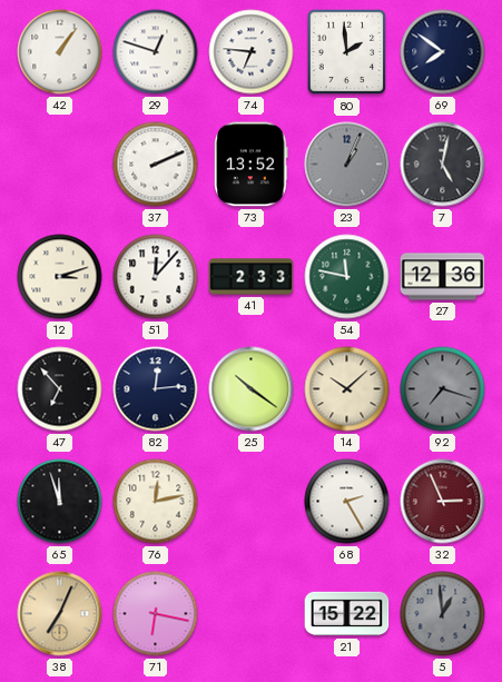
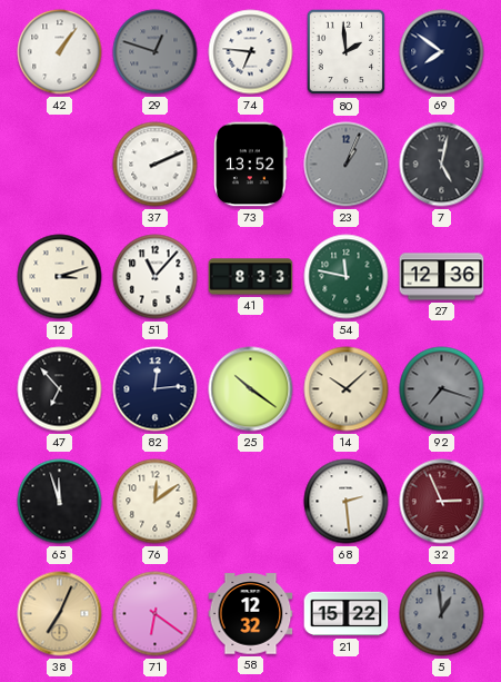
29 dial: white -> grey (156, 52)
51: 12:07 -> 11:07 (156, 277)
41: 2:33 -> 8:33 (251, 277)
76: 12:13 -> 12:09 (156, 502)
68: 2:25 -> 2:29 (347, 502)
71: 6:17 -> 6:21 (156, 614)
58: none -> 12:32 (251, 614)
